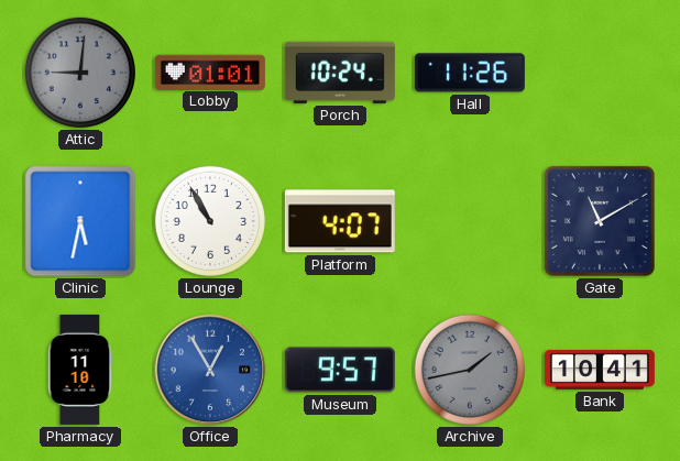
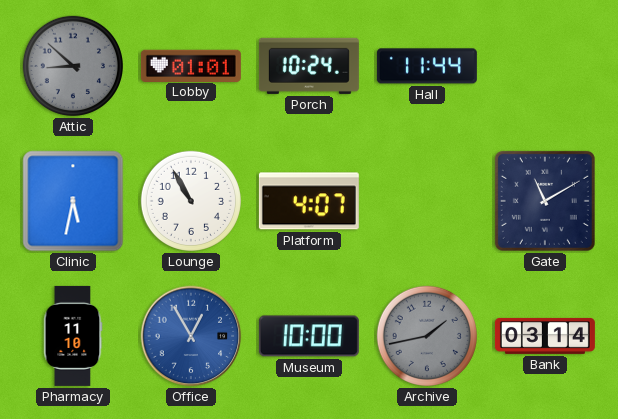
Attic: 9:01 -> 8:52 (73, 66)
Hall: 11:26 -> 11:44 (427, 66)
Museum: 9:57 -> 10:00 (309, 336)
Bank: 10:41 -> 03:14 (545, 336)
